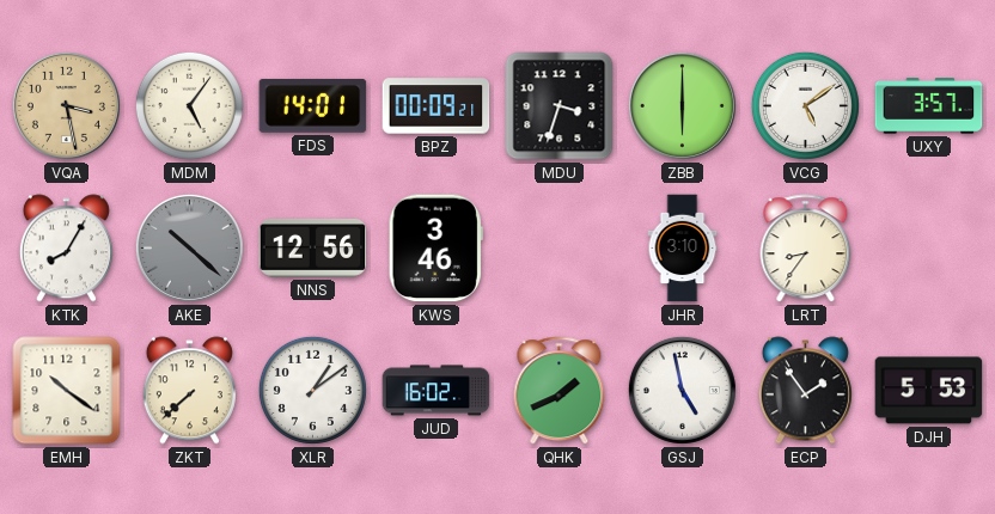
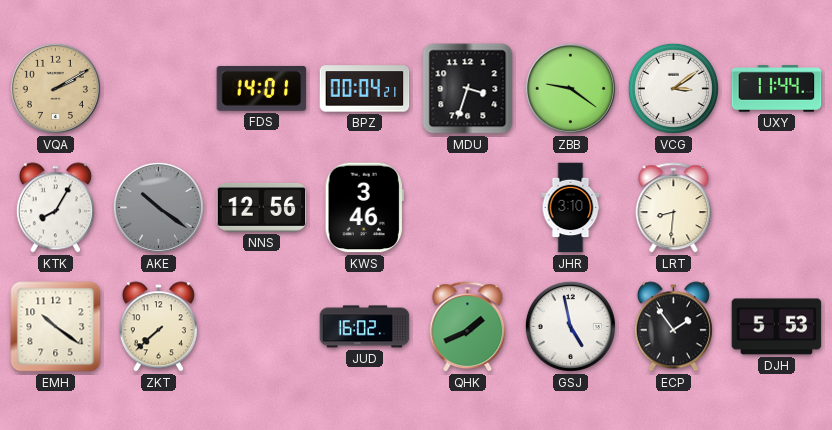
VQA: 3:28 -> 2:10 (55, 88)
MDM: 5:06 -> none (189, 105)
BPZ: 00:09 -> 00:04 (365, 89)
ZBB: 6:00 -> 9:21 (570, 88)
VCG: 5:09 -> 3:09 (673, 88)
UXY: 3:57 -> 11:44 (777, 89)
AKE: 10:22 -> 10:21 (158, 207)
LRT: 8:36 -> 8:31 (674, 208)
XLR: 1:09 -> none (312, 390)
